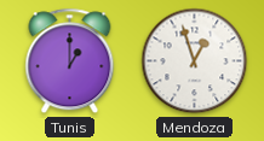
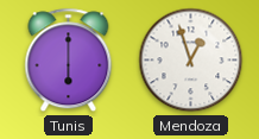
Tunis: 1:00 -> 6:00 (69, 61)
